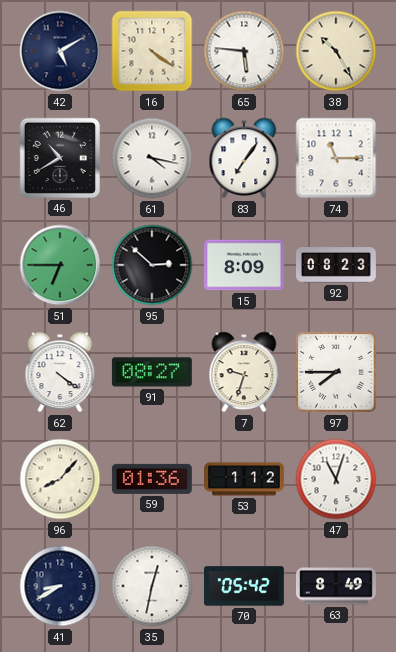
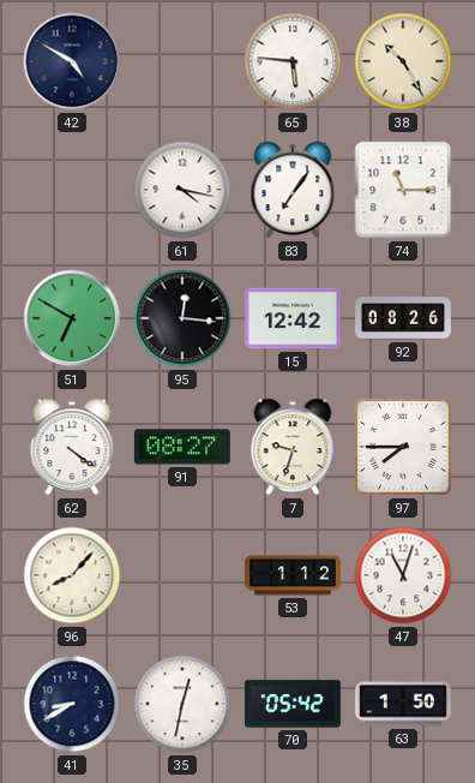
42: 5:10 -> 4:50 (72, 61)
16: 4:21 -> none (152, 51)
46: 10:40 -> none (60, 158)
51: 6:45 -> 6:50 (72, 318)
95: 2:52 -> 12:16 (182, 318)
15: 8:09 -> 12:42 (293, 318)
92: 08:23 -> 08:26 (404, 318)
59: 01:36 -> none (152, 479)
63: 8:49 -> 1:50 (404, 704)
